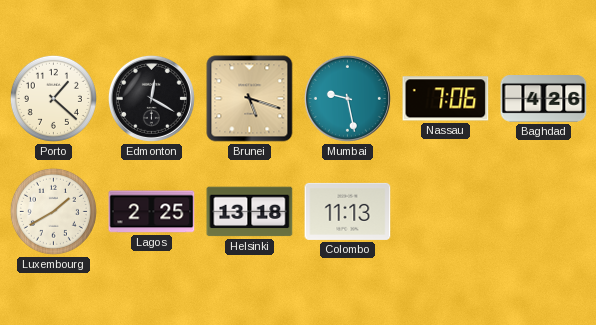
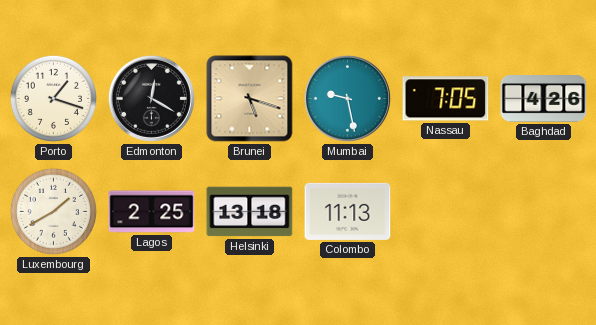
Porto: 1:22 -> 1:18 (53, 98)
Nassau: 7:06 -> 7:05 (446, 99)
